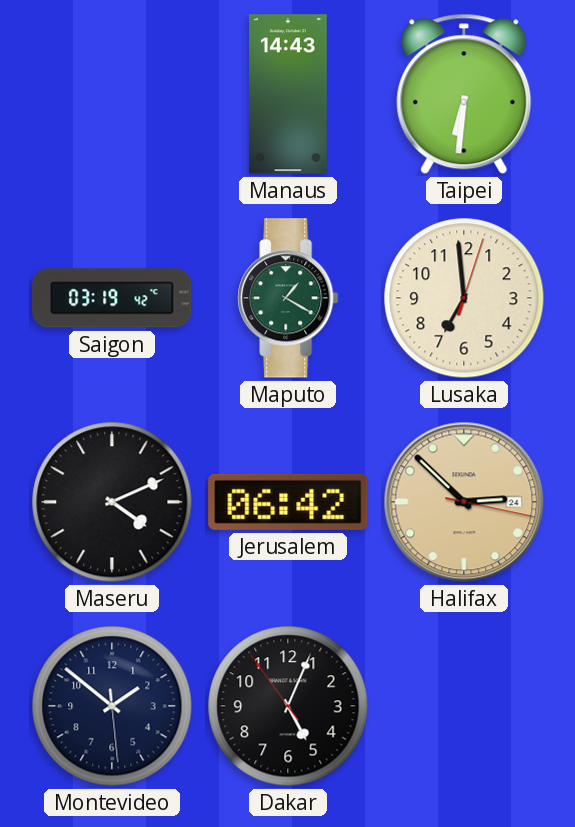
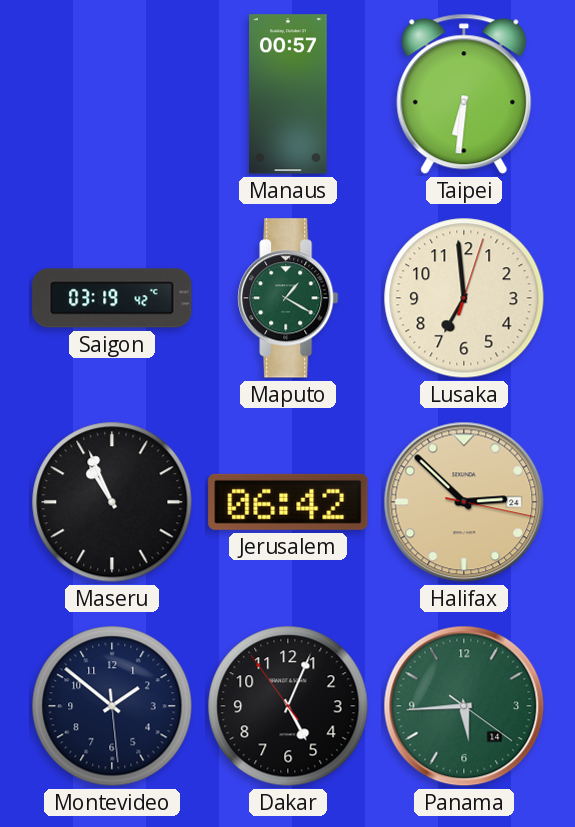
Manaus: 14:43 -> 00:57 (289, 94)
Maseru: 4:11 -> 10:56 (112, 502)
Panama: none -> 5:44 (464, 706)
